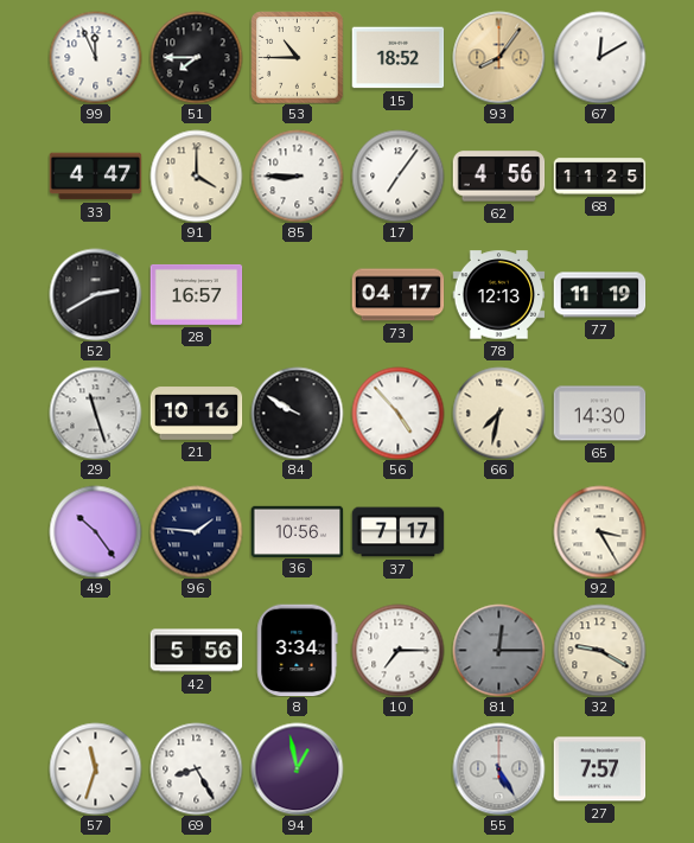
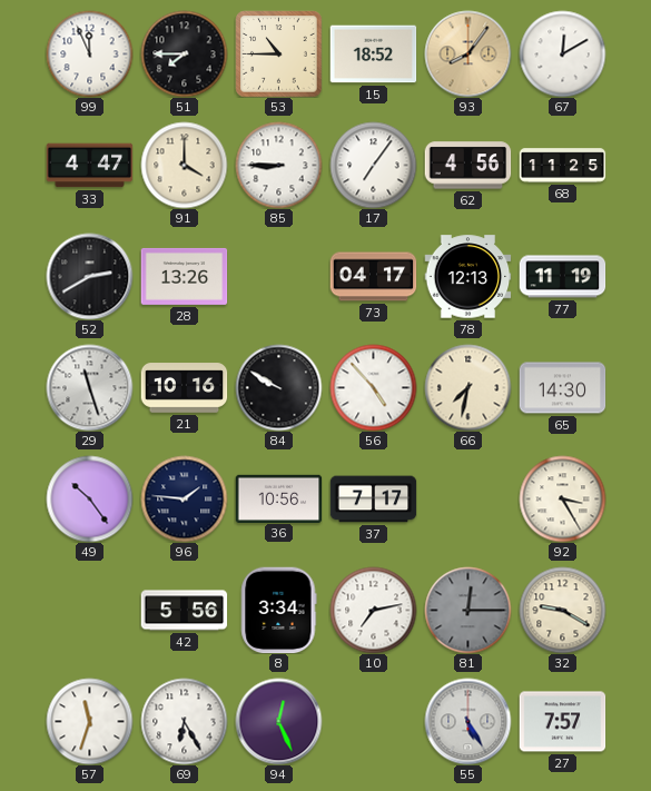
28: 16:57 -> 13:26 (184, 276)
10: 7:15 -> 7:13 (373, 610)
69: 8:25 -> 6:25 (184, 721)
94: 12:58 -> 12:26 (278, 721)
